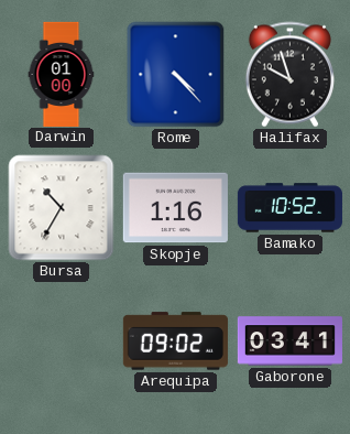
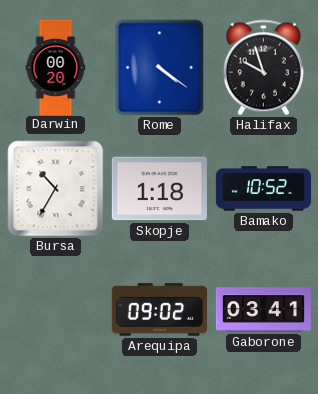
Darwin: 01:00 -> 00:20 (56, 67)
Rome: 4:23 -> 4:21 (160, 68)
Skopje: 1:16 -> 1:18 (159, 189)
